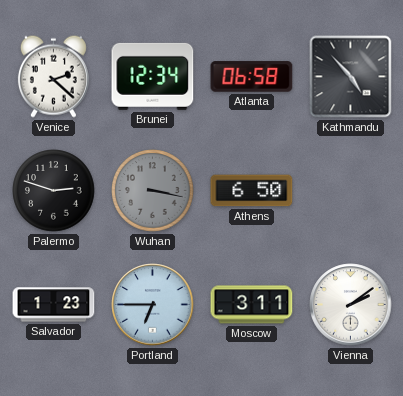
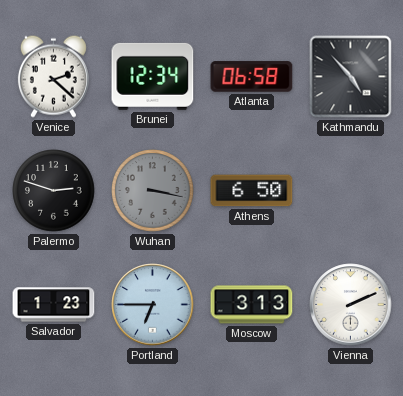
Moscow: 3:11 -> 3:13 (252, 305)
Vienna: 2:09 -> 2:11 (351, 305)
